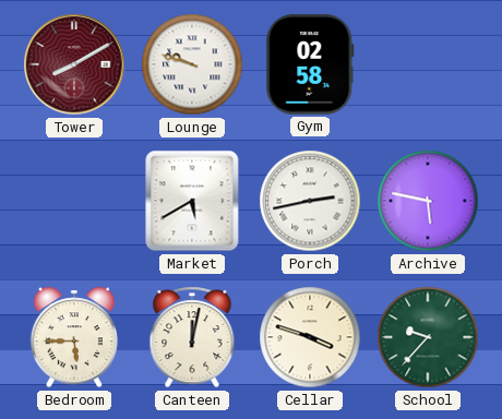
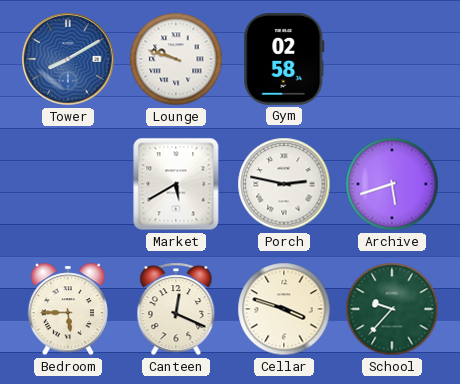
Tower dial: burgundy -> blue (68, 59)
Porch: 2:43 -> 2:47 (284, 184)
Archive: 5:47 -> 5:42 (392, 184)
Canteen: 12:02 -> 12:19 (176, 309)
